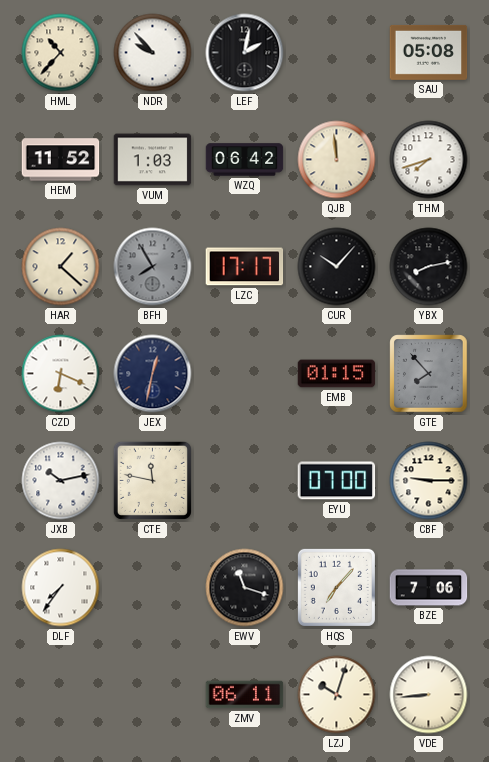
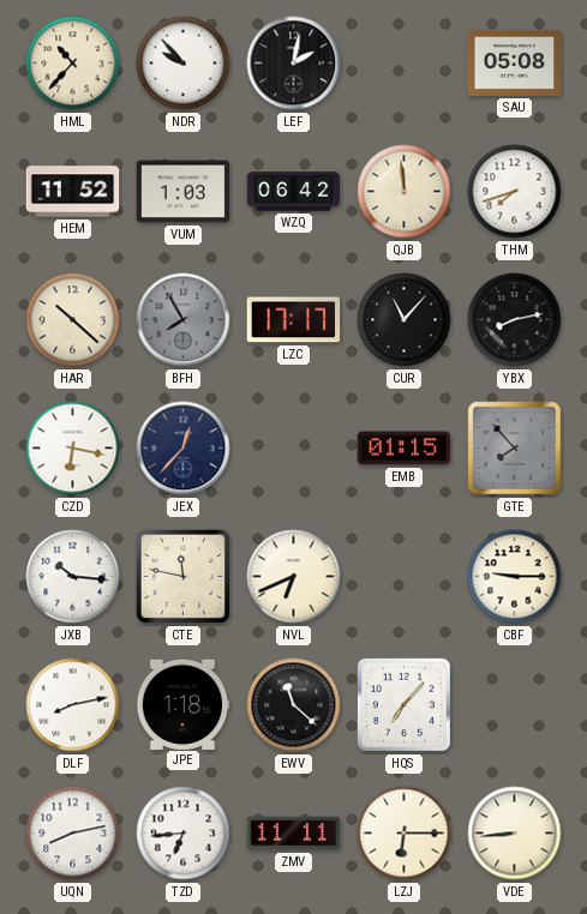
HAR: 1:22 -> 10:22 (73, 320)
CUR: 10:07 -> 11:07 (405, 320)
CZD: 6:19 -> 6:17 (73, 449)
JEX: 12:32 -> 12:37 (184, 449)
JXB: 10:13 -> 10:16 (73, 577)
NVL: none -> 6:41 (294, 577)
EYU: 07:00 -> none (337, 481)
DLF: 7:36 -> 8:13 (73, 705)
JPE: none -> 1:18 (182, 704)
EWV: 11:18 -> 11:22 (294, 705)
BZE: 7:06 -> none (429, 588)
UQN: none -> 8:13 (73, 834)
TZD: none -> 6:44 (184, 834)
ZMV: 06:11 -> 11:11 (294, 834)
LZJ: 10:03 -> 6:15 (405, 834)
